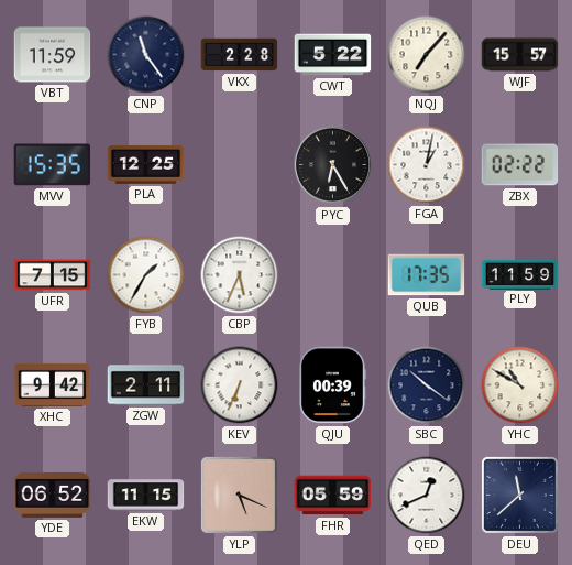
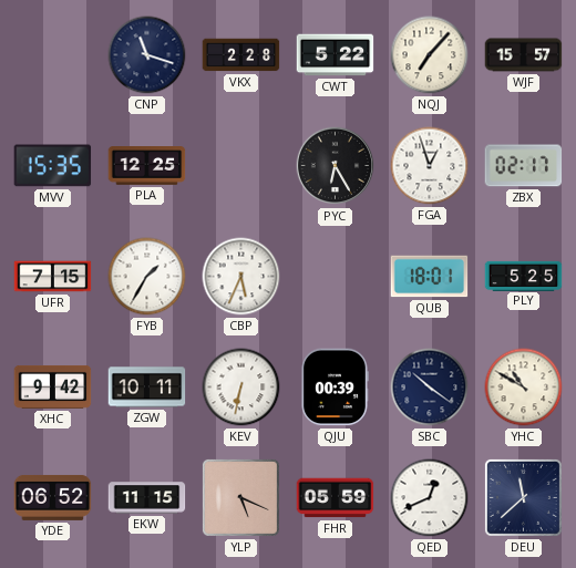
VBT: 11:59 -> none (53, 55)
CNP: 11:24 -> 11:18 (147, 55)
FGA: 1:02 -> 12:57 (430, 166)
ZBX: 02:22 -> 02:17 (524, 166)
QUB: 17:35 -> 18:01 (430, 277)
PLY: 11:59 -> 5:25 (524, 276)
ZGW: 2:11 -> 10:11 (147, 388)
KEV: 6:34 -> 6:32 (241, 388)
